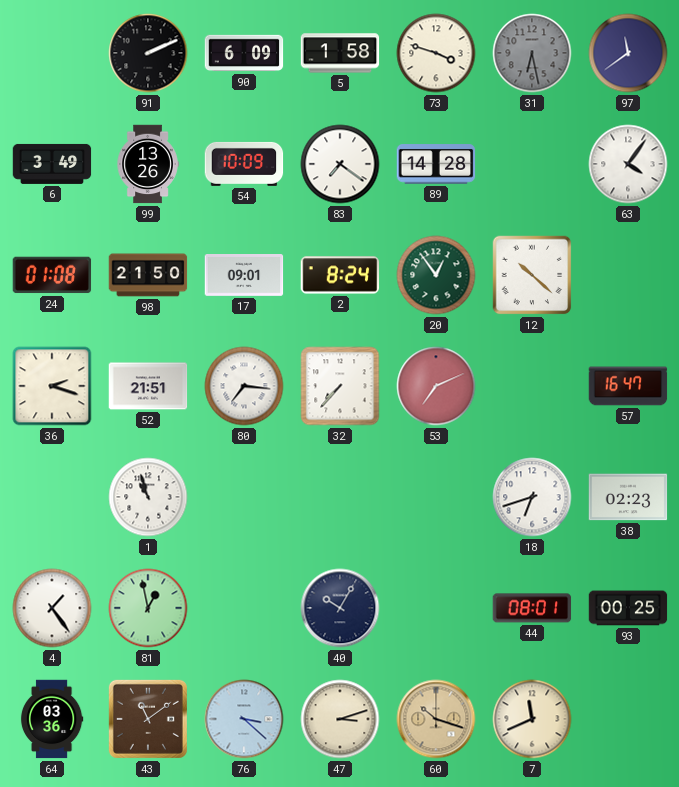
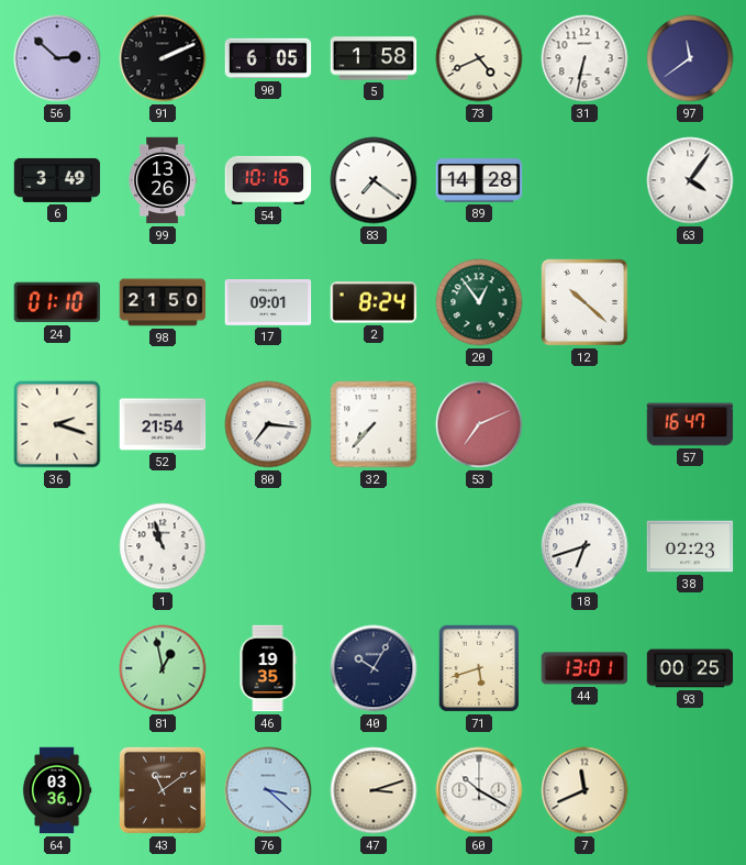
56: none -> 2:52 (57, 58)
90: 6:09 -> 6:05 (268, 58)
73: 3:48 -> 4:41 (479, 58)
31: 6:28 -> 6:32 (584, 58)
31 dial: grey -> white (584, 58)
54: 10:09 -> 10:16 (268, 180)
24: 01:08 -> 01:10 (57, 302)
52: 21:51 -> 21:54 (163, 424)
4: 1:24 -> none (52, 608)
46: none -> 19:35 (268, 668)
71: none -> 5:42 (479, 668)
44: 08:01 -> 13:01 (584, 668)
60: 10:18 -> 10:20 (479, 790)
60 dial: champagne -> white (479, 790)
